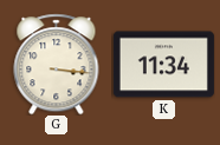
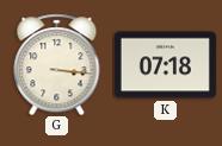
K: 11:34 -> 07:18 (165, 65)
